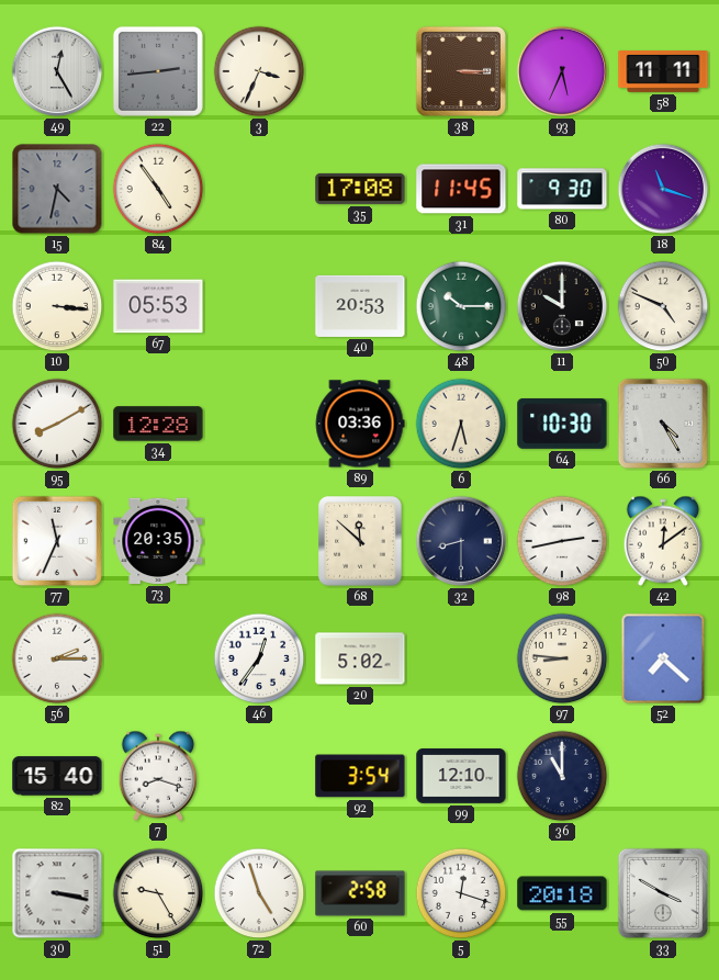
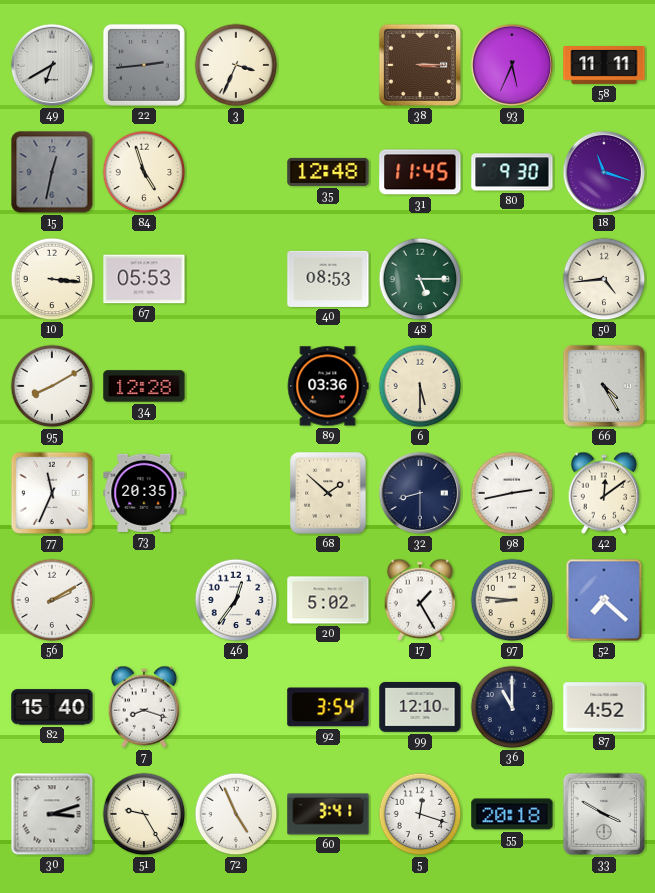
49: 12:25 -> 6:40 (52, 65)
15: 4:32 -> 12:32 (52, 172)
84: 4:54 -> 4:57 (144, 172)
35: 17:08 -> 12:48 (328, 172)
40: 20:53 -> 08:53 (328, 279)
48: 10:15 -> 5:15 (420, 279)
11: 10:00 -> none (562, 306)
50: 4:49 -> 4:44 (604, 279)
6: 5:33 -> 5:30 (420, 386)
64: 10:30 -> none (562, 424)
68: 11:52 -> 1:52 (328, 493)
56: 2:15 -> 2:10 (52, 600)
17: none -> 1:25 (420, 600)
87: none -> 4:52 (604, 707)
30: 3:17 -> 3:12 (52, 814)
72: 4:57 -> 4:56 (236, 814)
60: 2:58 -> 3:41 (328, 814)
